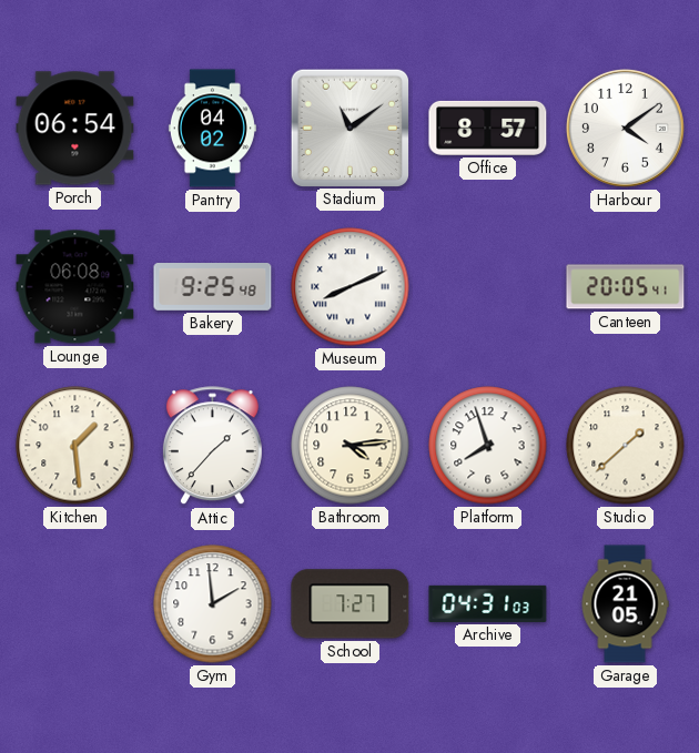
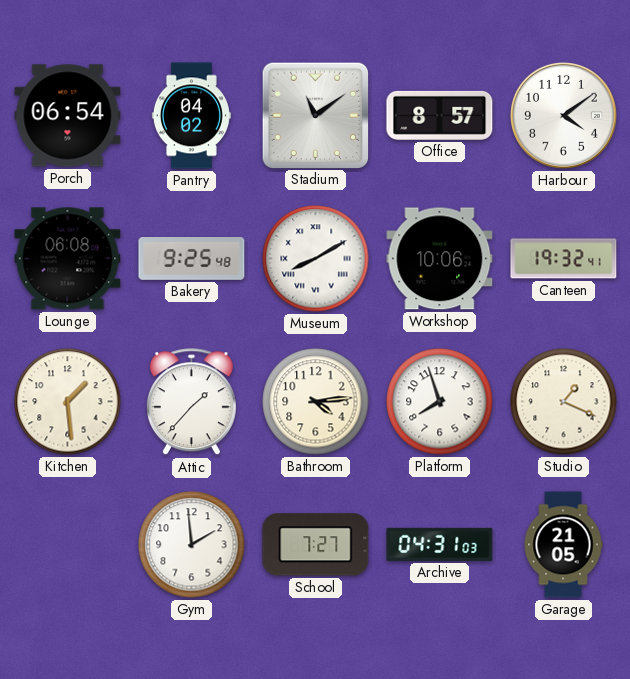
Museum: 8:11 -> 8:10 (316, 259)
Workshop: none -> 10:06 (440, 259)
Canteen: 20:05 -> 19:32 (564, 259)
Studio: 1:38 -> 1:19 (564, 402)
